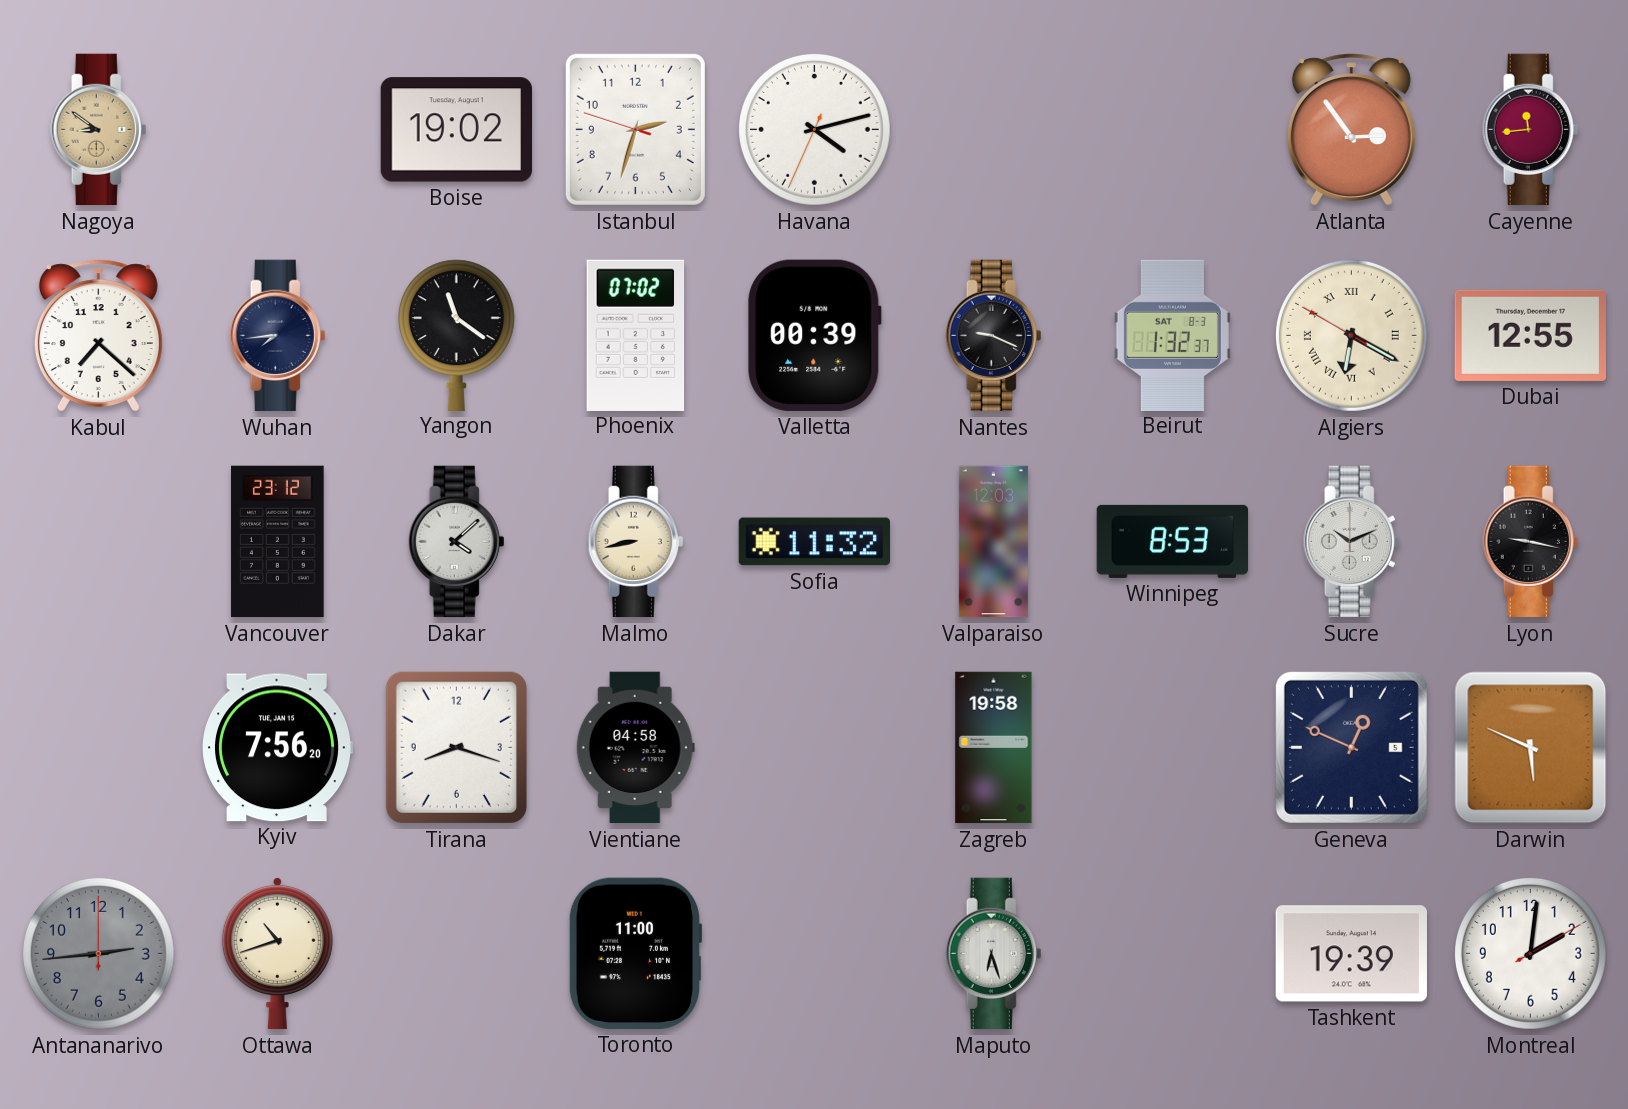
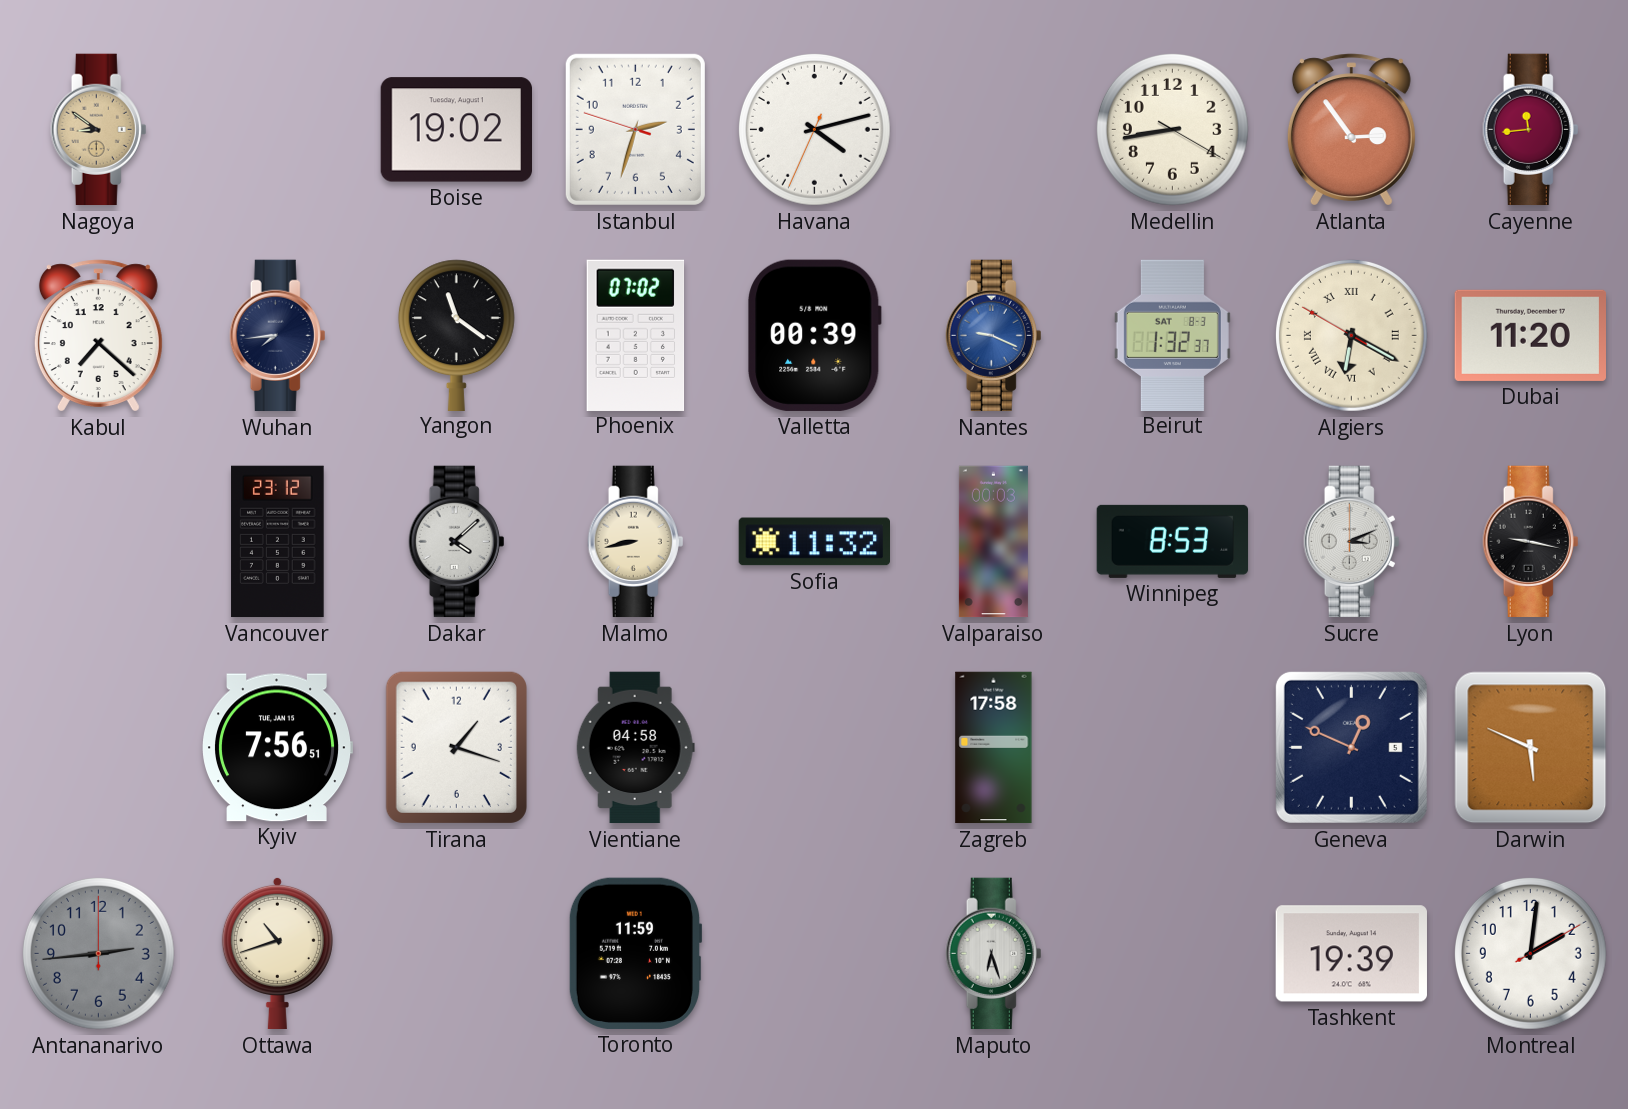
Medellin: none -> 8:43 (1172, 129)
Nantes dial: black -> blue (994, 336)
Dubai: 12:55 -> 11:20 (1530, 335)
Valparaiso: 12:03 -> 00:03 (993, 542)
Sucre: 10:11 -> 3:11 (1352, 542)
Kyiv: 7:56:20 -> 7:56:51 (277, 748)
Tirana: 8:18 -> 1:18 (456, 747)
Zagreb: 19:58 -> 17:58 (994, 748)
Toronto: 11:00 -> 11:59 (635, 953)
